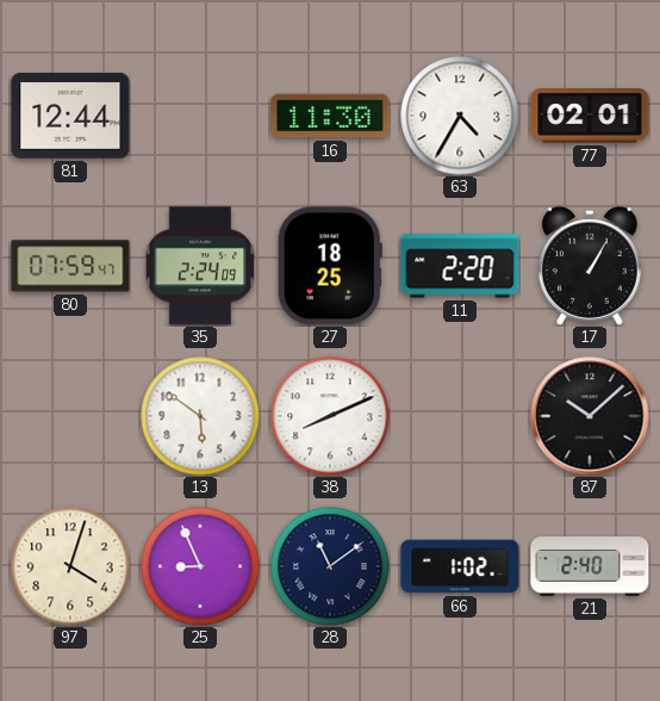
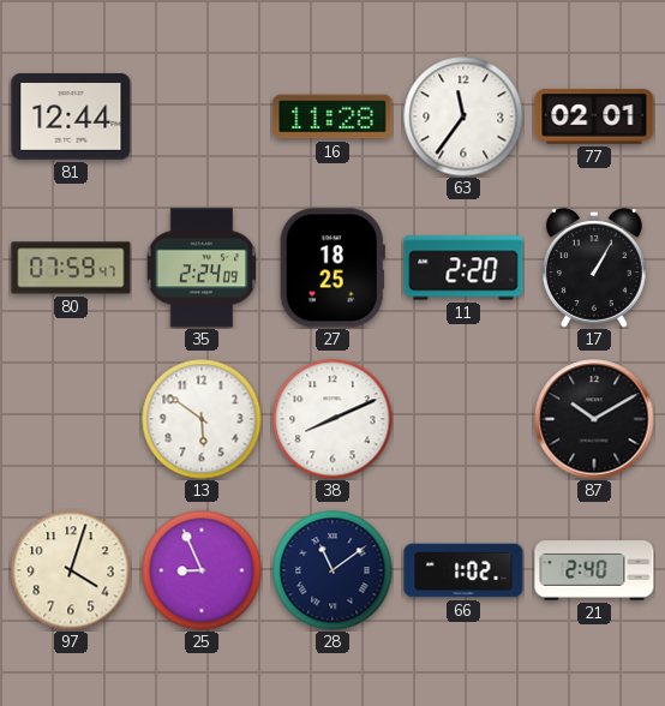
16: 11:30 -> 11:28 (332, 116)
63: 4:35 -> 11:36 (463, 116)
87: 10:08 -> 10:10 (594, 419)
